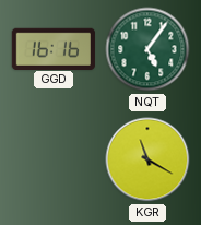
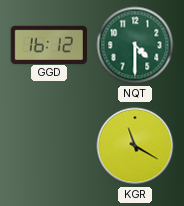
GGD: 16:16 -> 16:12 (49, 44)
NQT: 5:06 -> 4:30 (135, 45)
